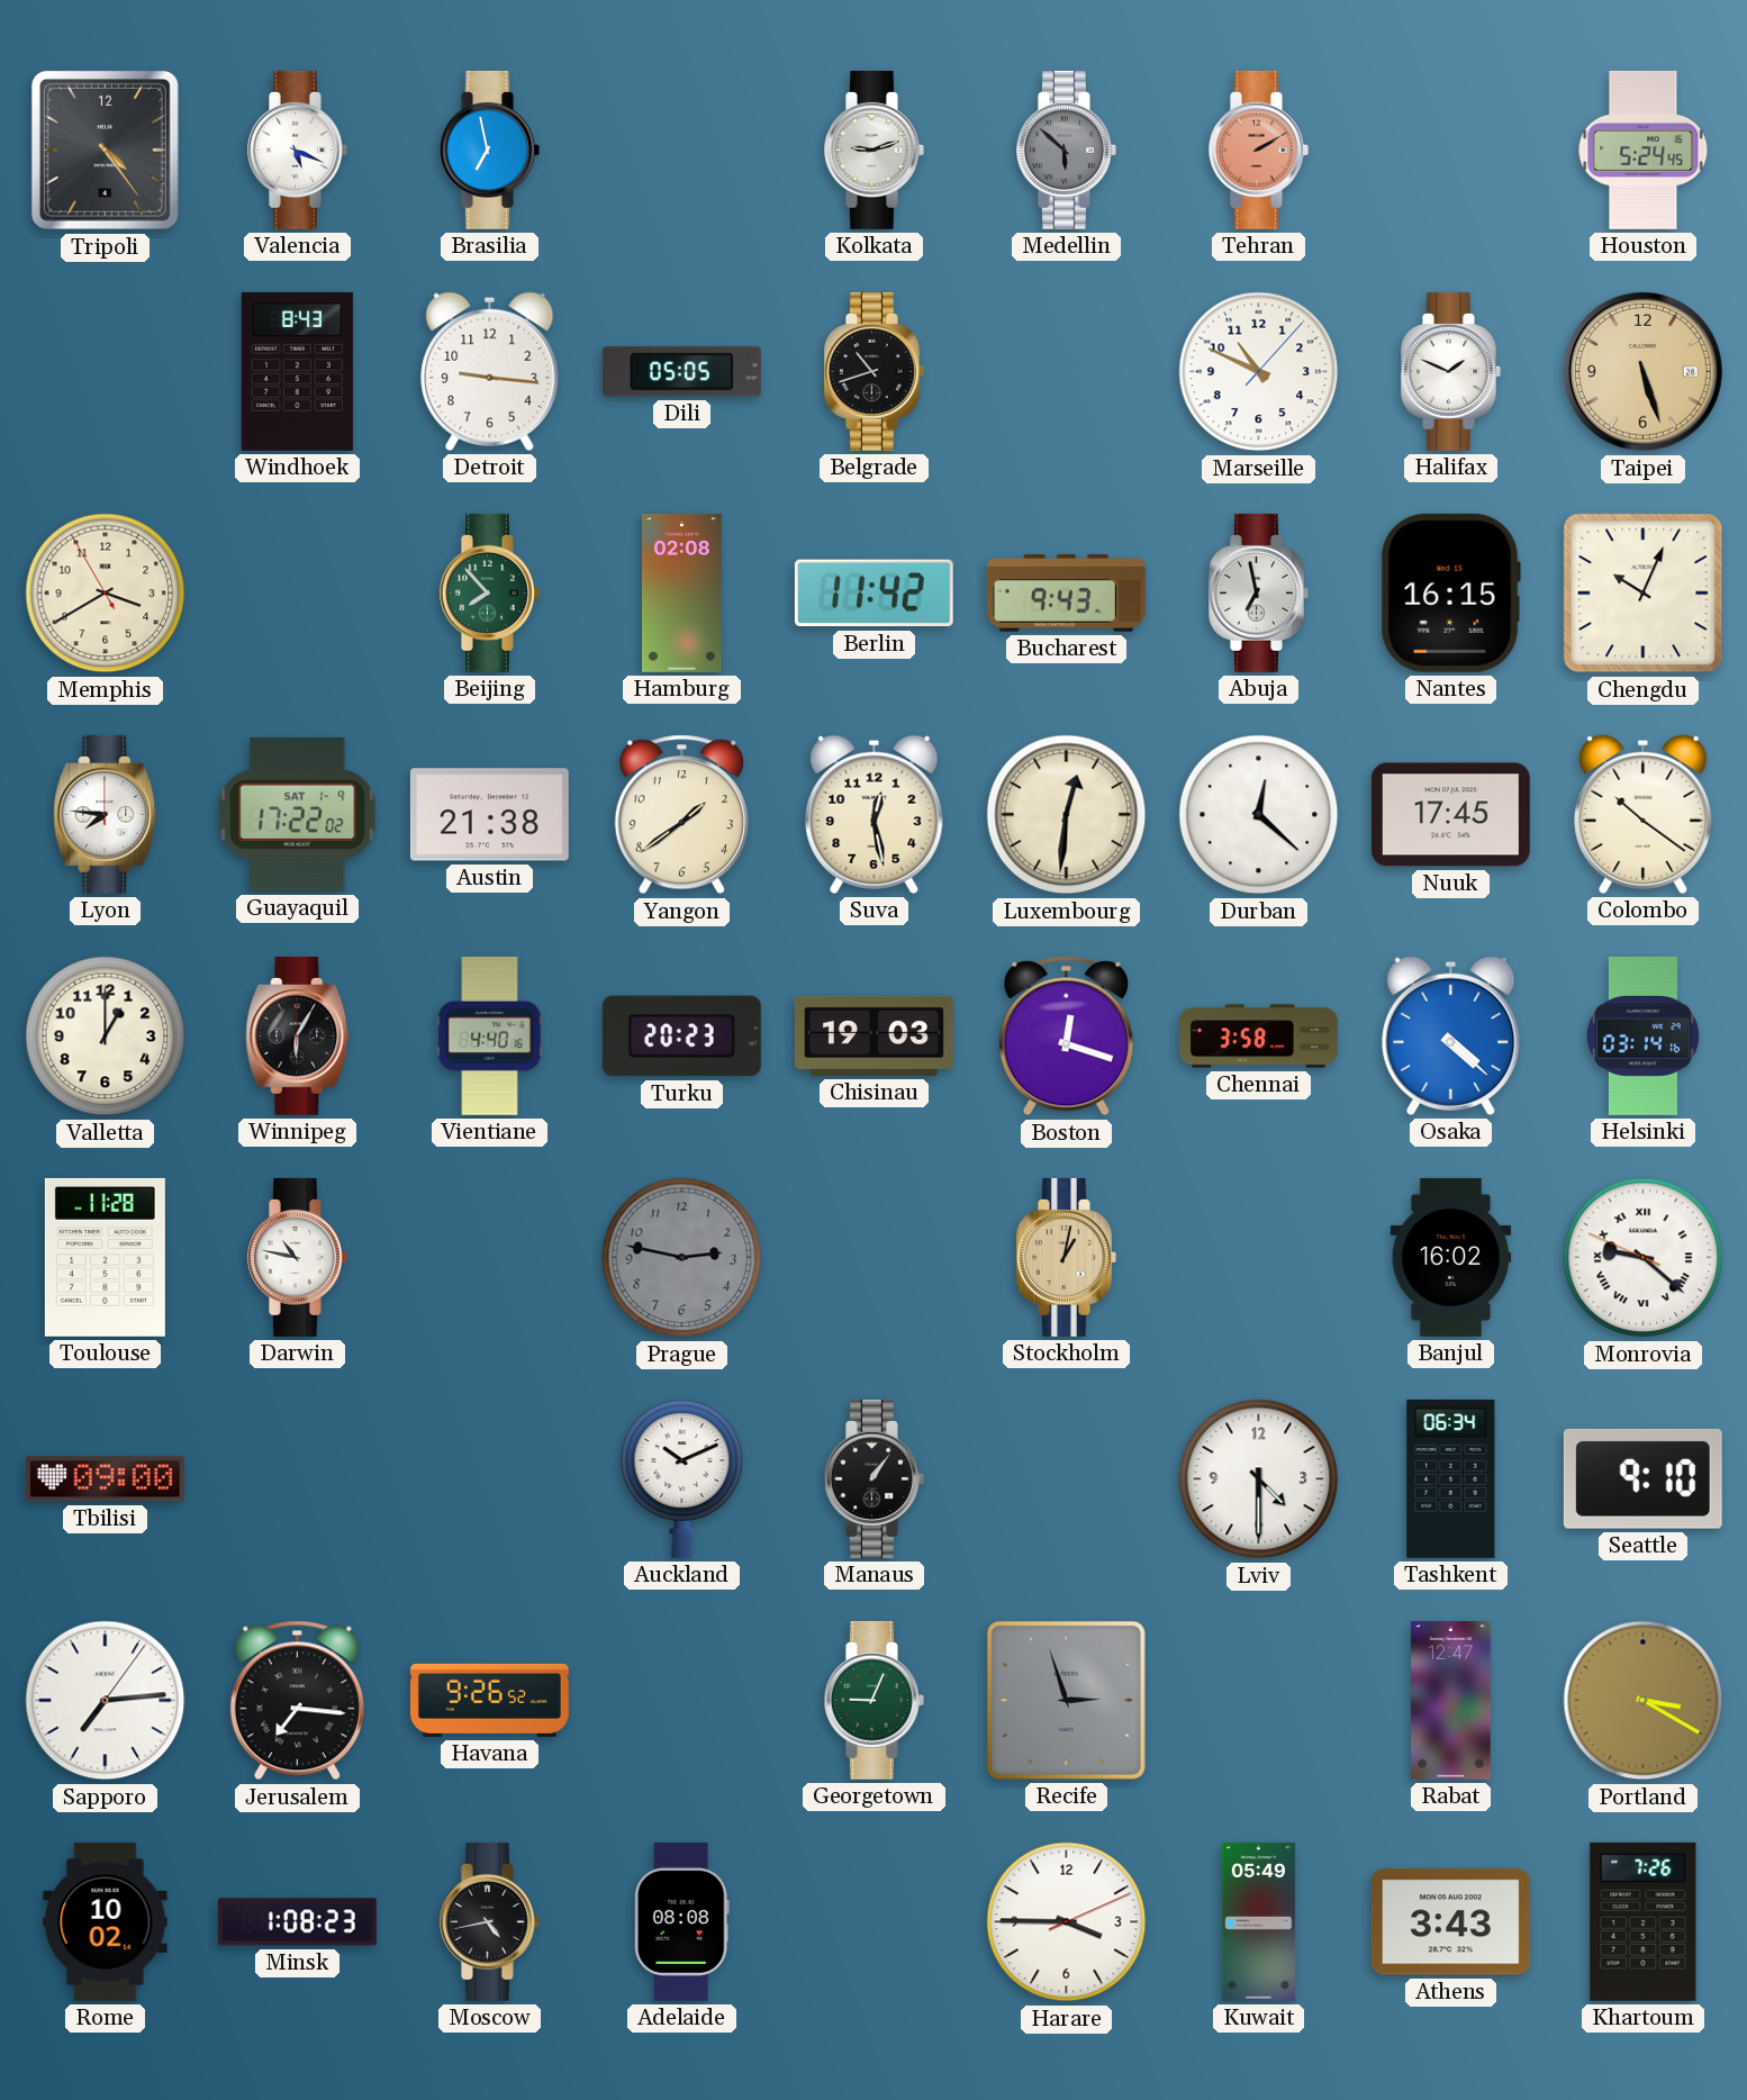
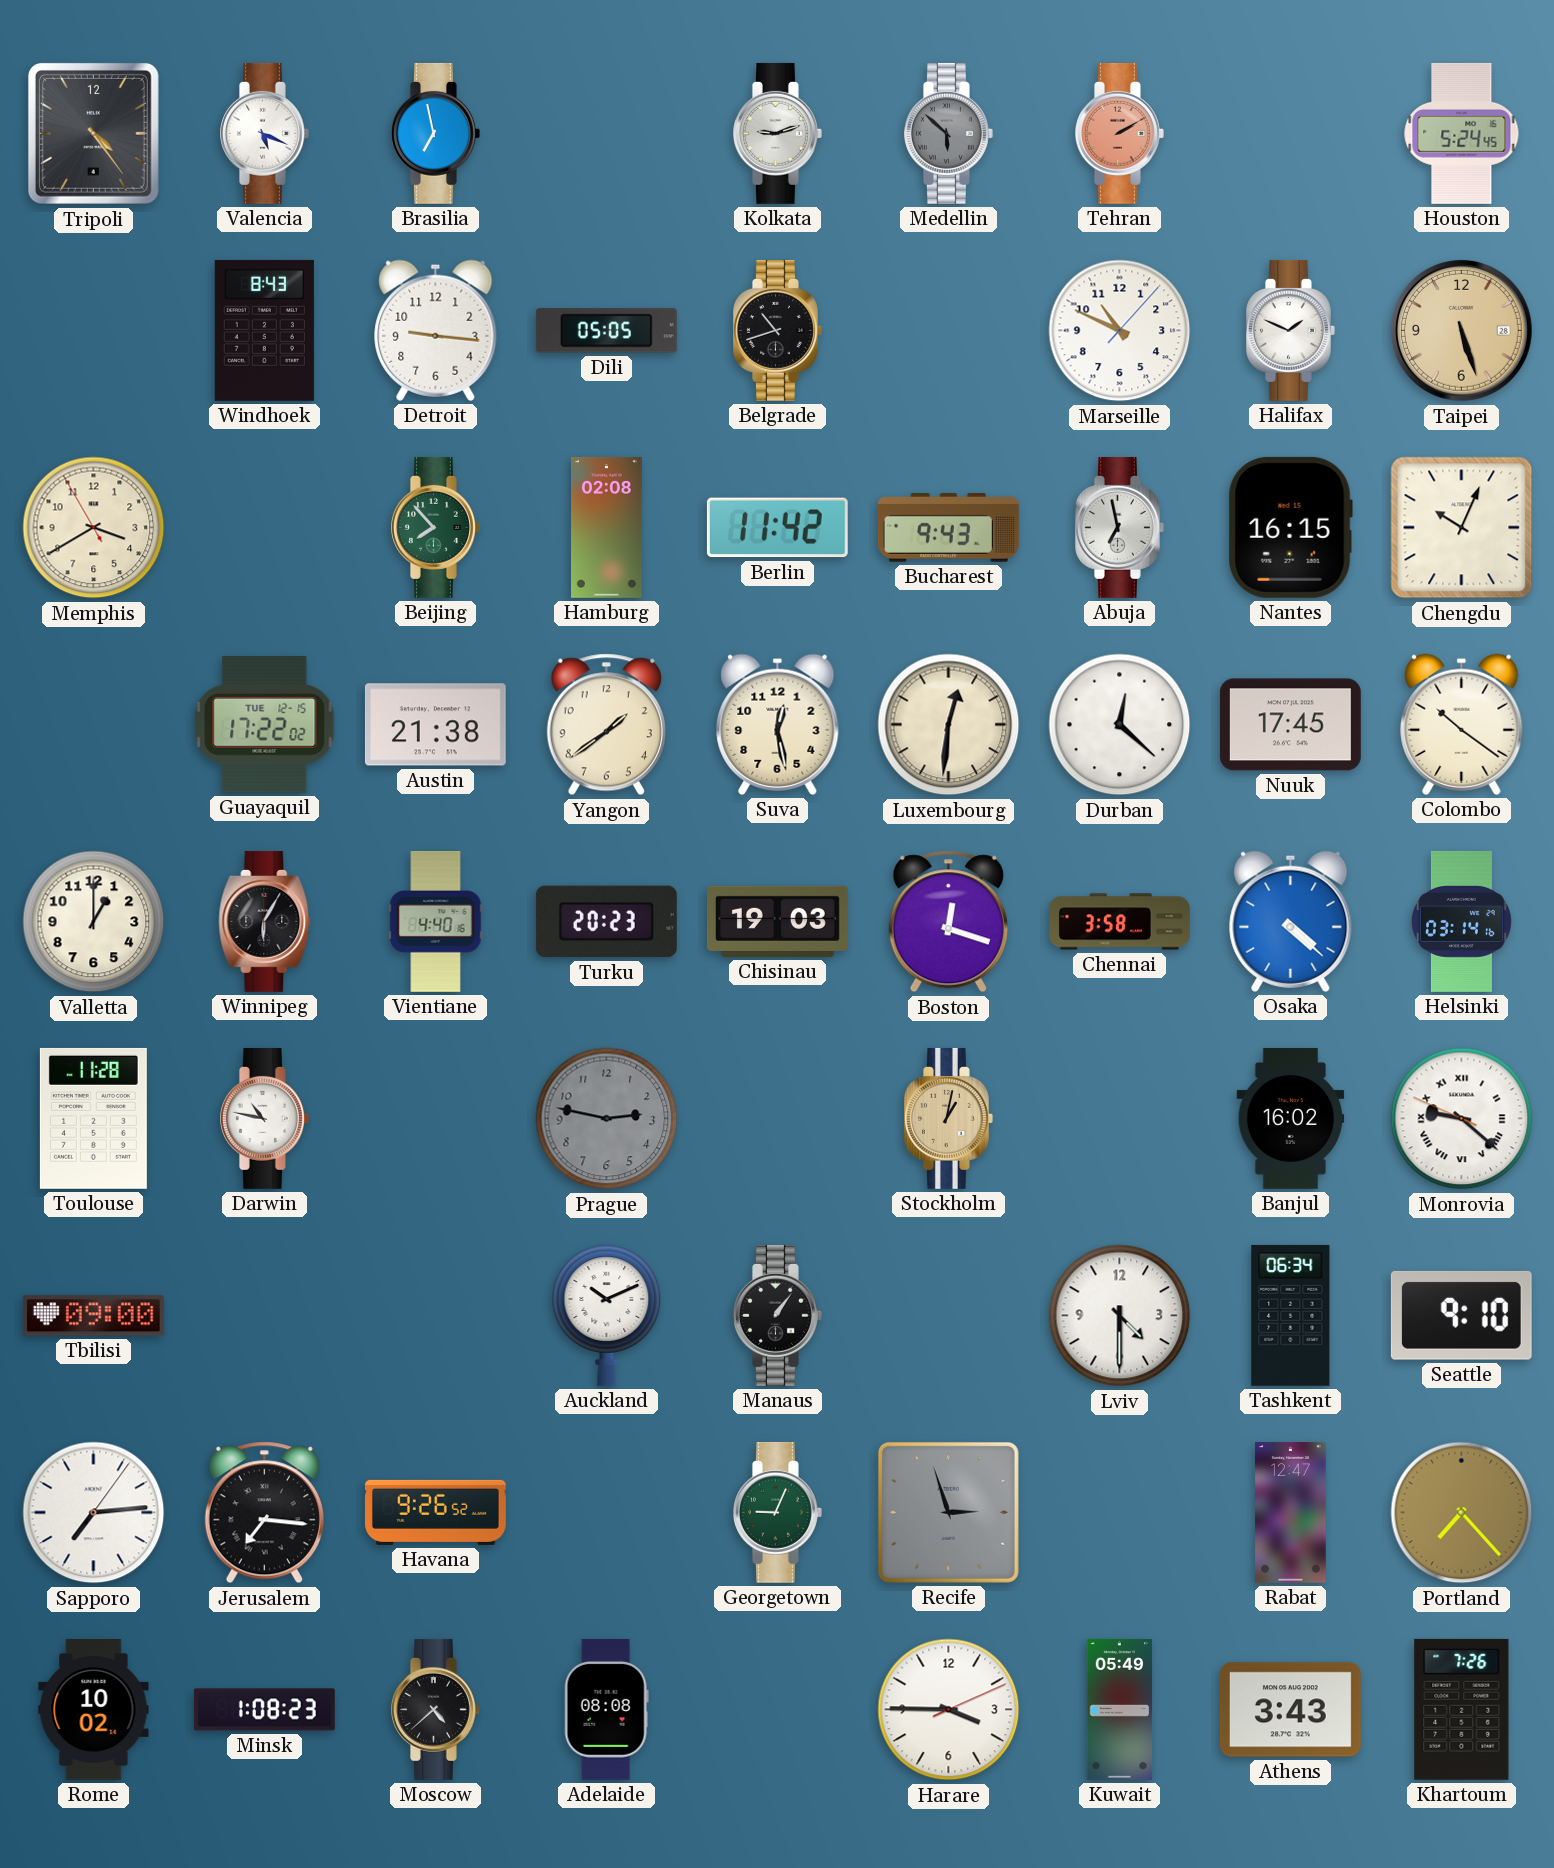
Lyon: 7:46 -> none (106, 814)
Guayaquil date: SAT 1-9 -> TUE 12-15 (265, 725)
Portland: 3:20 -> 7:23 (1462, 1513)
Moscow: 4:43 -> 4:38 (436, 1709)
